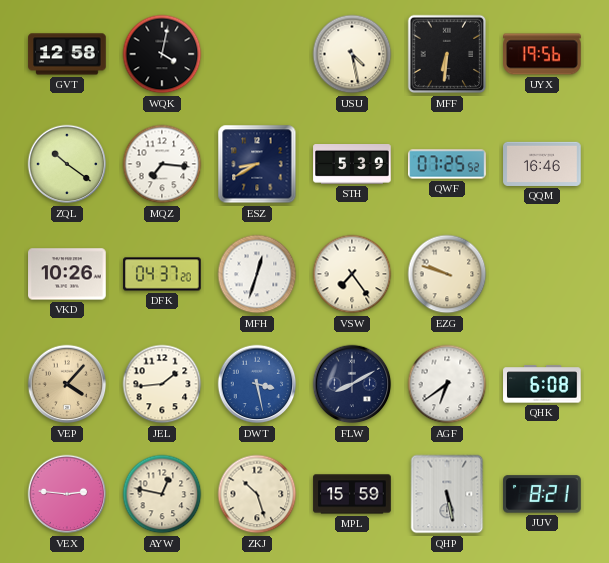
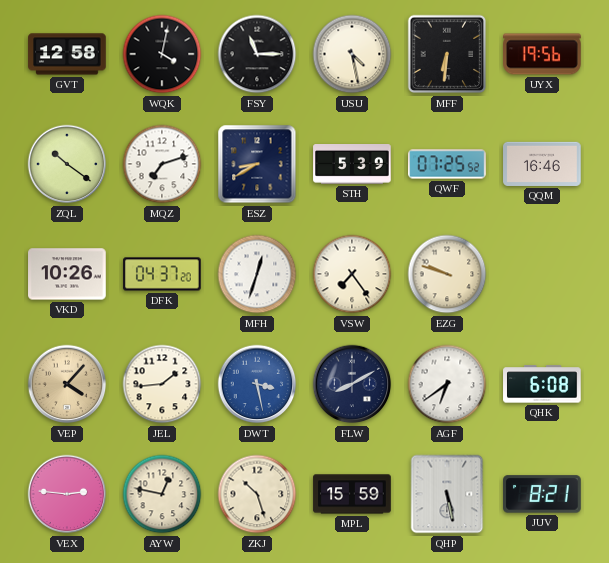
FSY: none -> 11:15 (257, 54)
MQZ: 7:16 -> 7:12 (162, 164)
